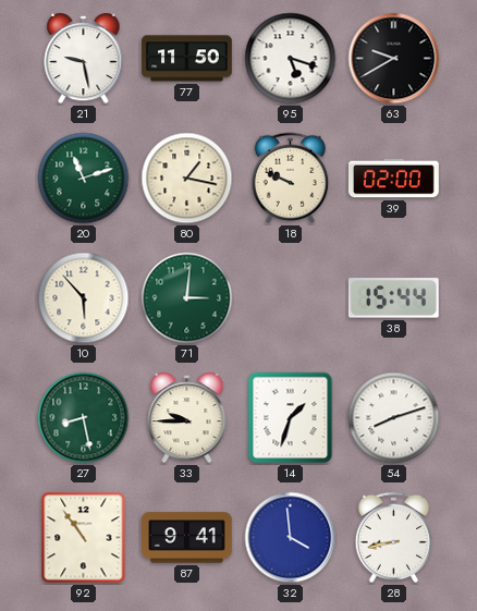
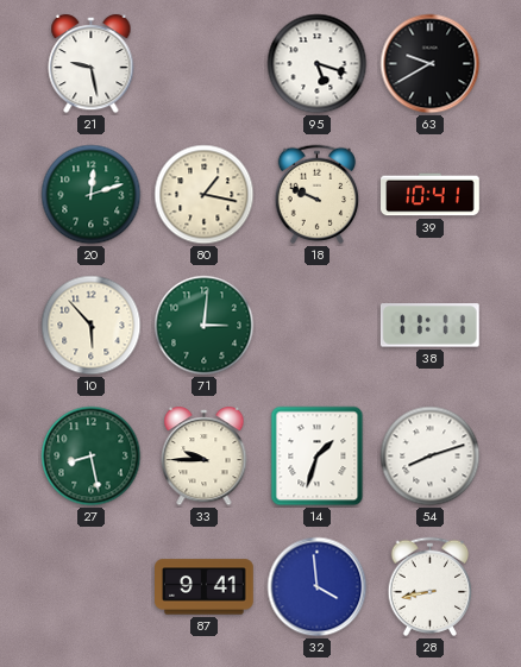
77: 11:50 -> none (187, 59)
20: 11:12 -> 12:12 (92, 195)
39: 02:00 -> 10:41 (431, 195)
38: 15:44 -> 11:11 (429, 326)
92: 10:54 -> none (84, 538)
